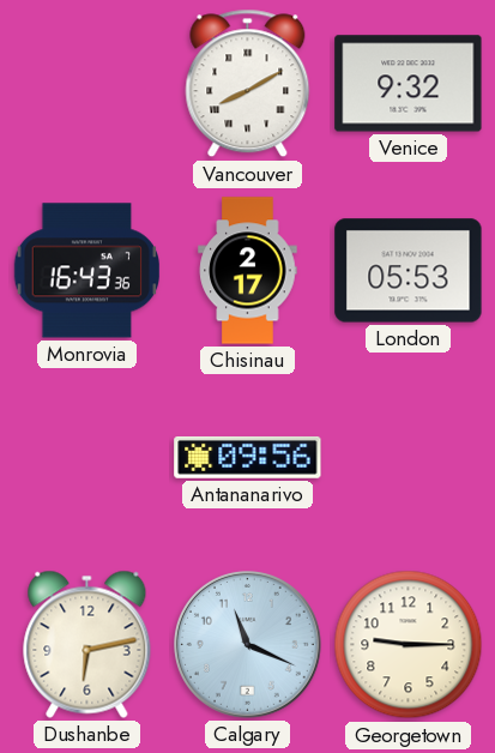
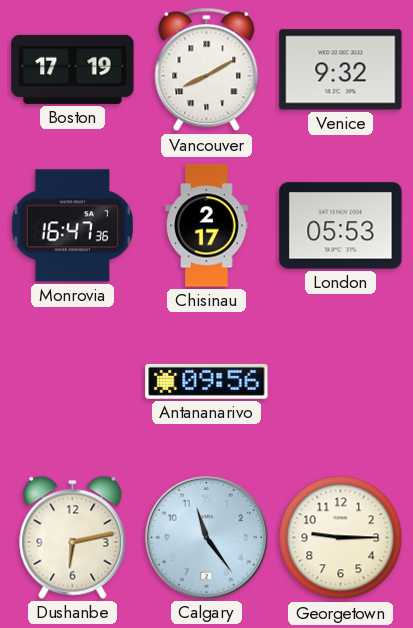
Boston: none -> 17:19 (73, 69)
Monrovia: 16:43 -> 16:47 (72, 226)
Calgary: 11:19 -> 11:24 (207, 538)
